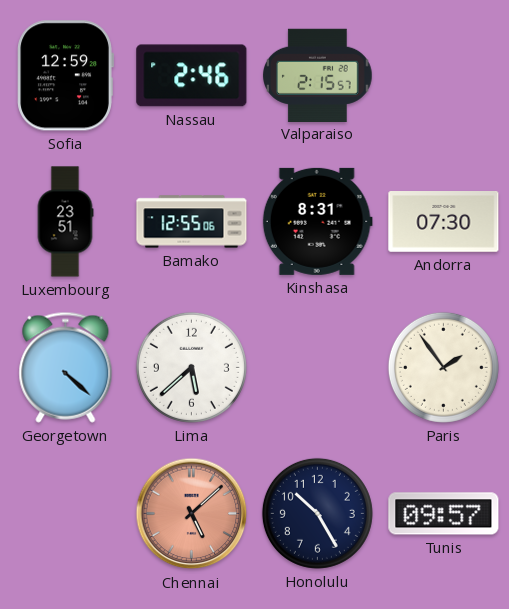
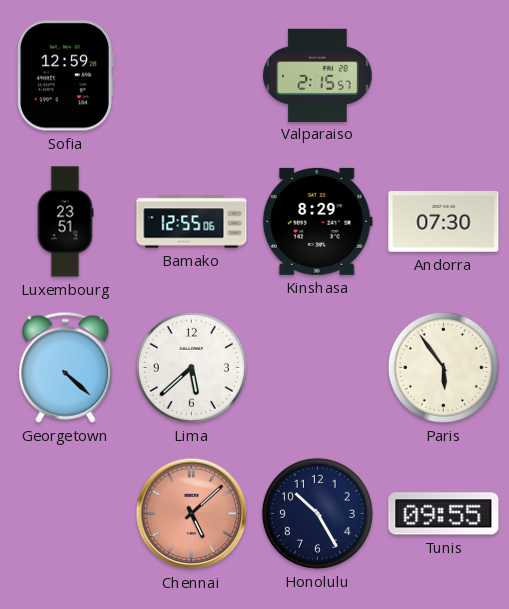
Nassau: 2:46 -> none (192, 76)
Kinshasa: 8:31 -> 8:29 (317, 221)
Paris: 1:54 -> 5:54 (443, 367)
Tunis: 09:57 -> 09:55 (444, 514)
